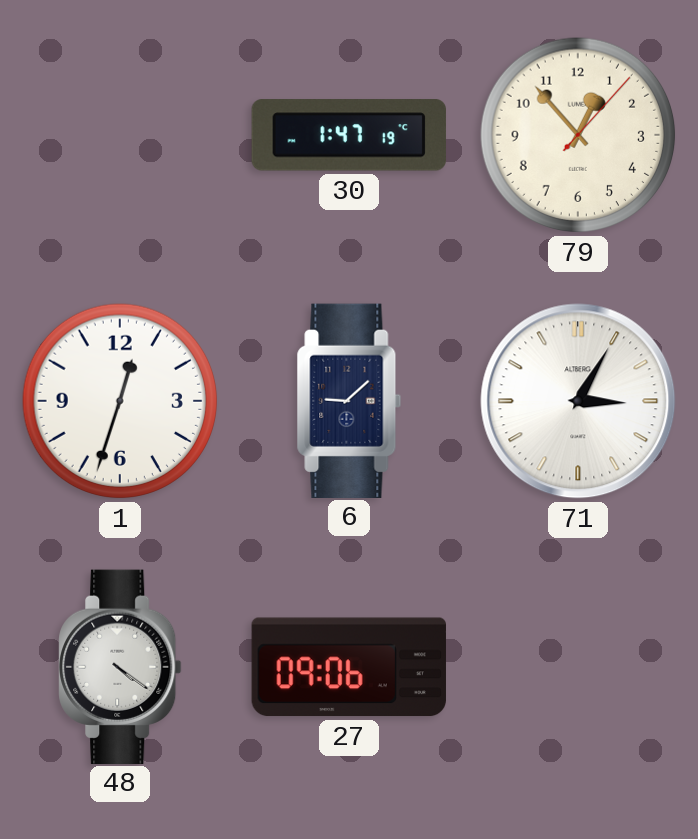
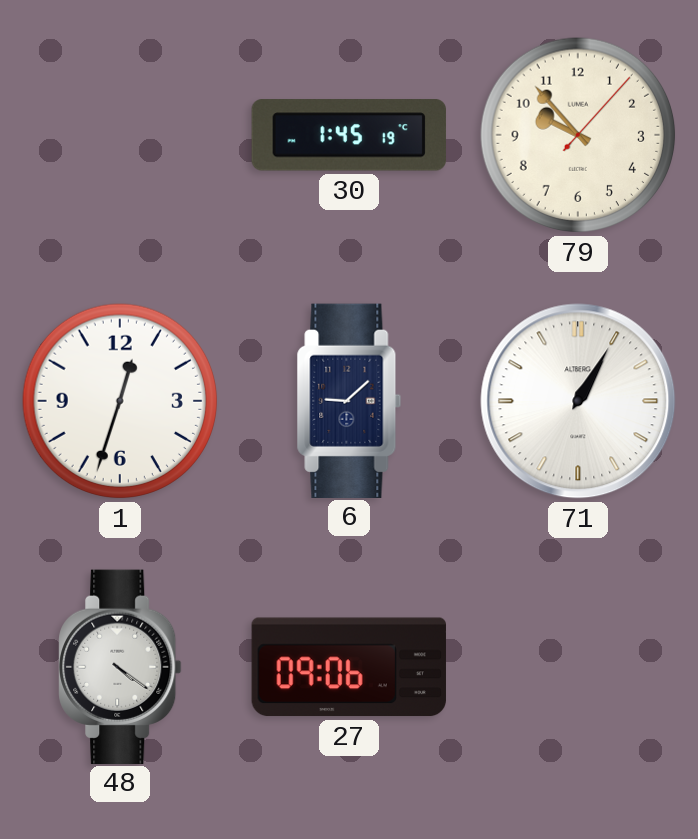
30: 1:47 -> 1:45 (349, 135)
79: 12:53 -> 9:53 (578, 135)
71: 3:05 -> 1:05 (578, 401)
